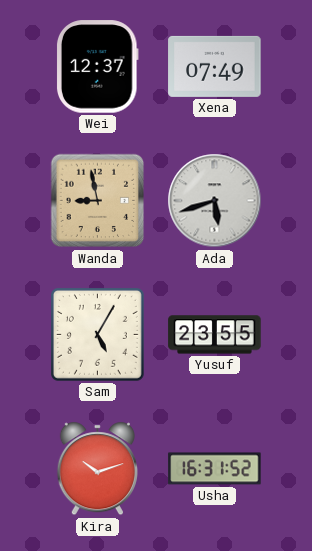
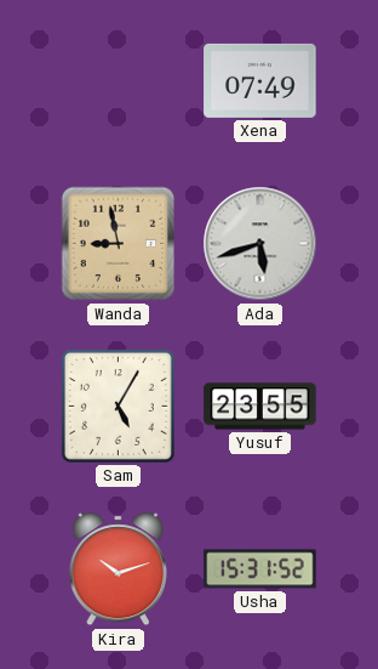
Wei: 12:37 -> none (97, 67)
Usha: 16:31 -> 15:31 (260, 569)
